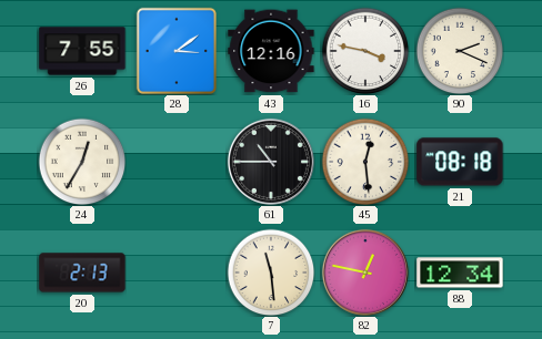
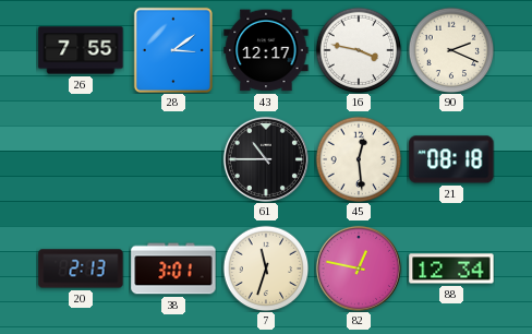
43: 12:16 -> 12:17 (266, 50)
24: 12:35 -> none (82, 162)
38: none -> 3:01 (173, 269)
7: 11:29 -> 11:33 (266, 269)
